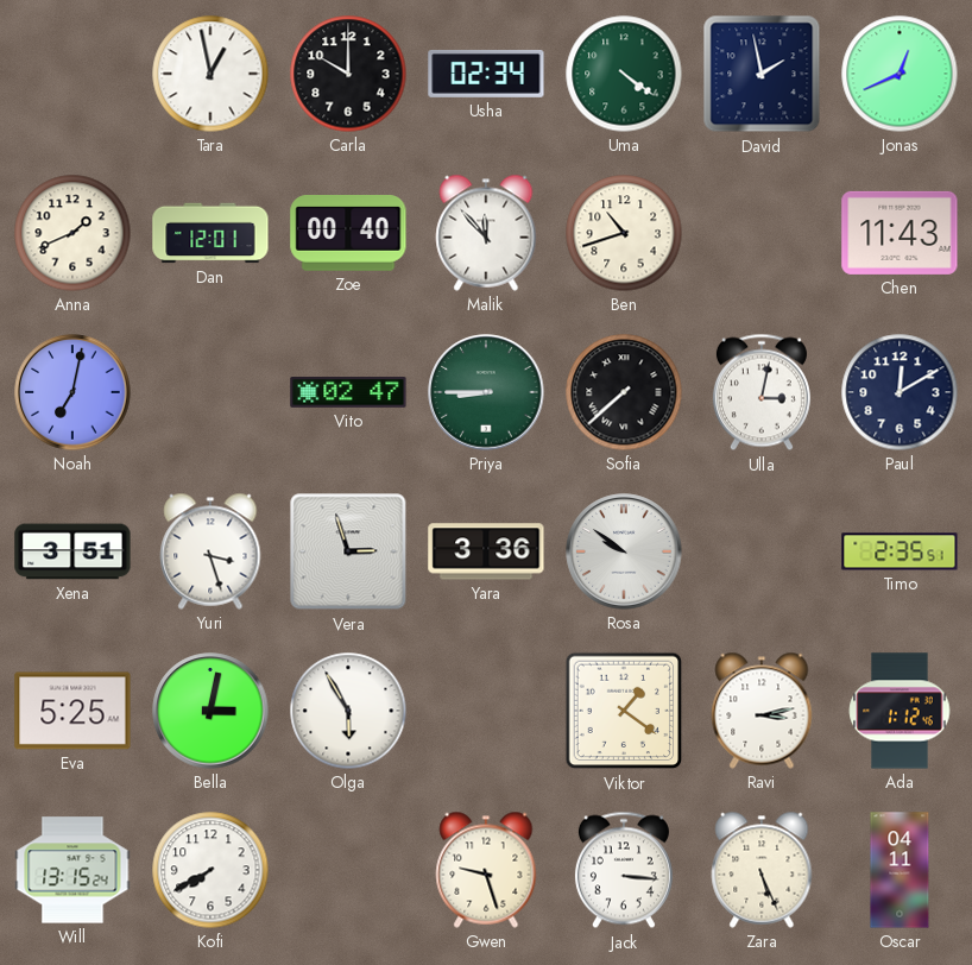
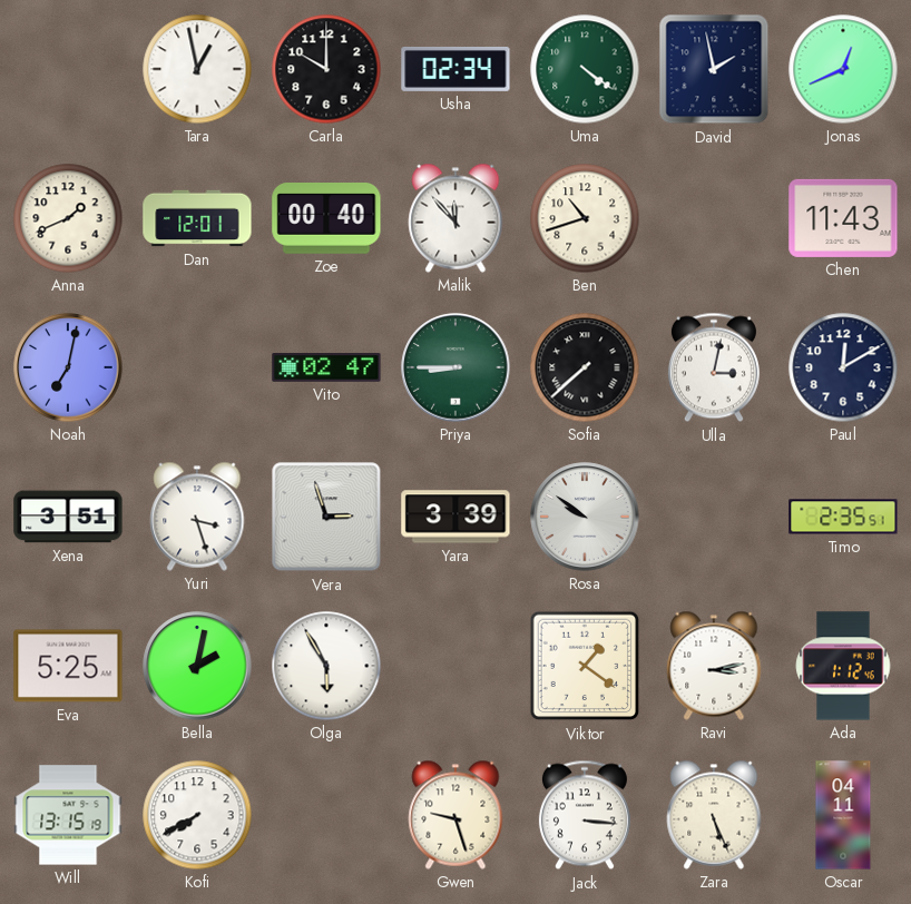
Yara: 3:36 -> 3:39 (456, 517)
Bella: 3:02 -> 2:02 (197, 666)
Will: 13:15:24 -> 13:15:19 (68, 815)
